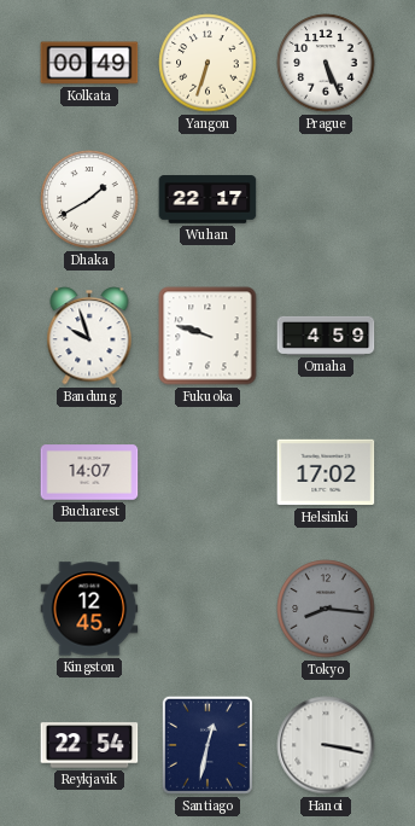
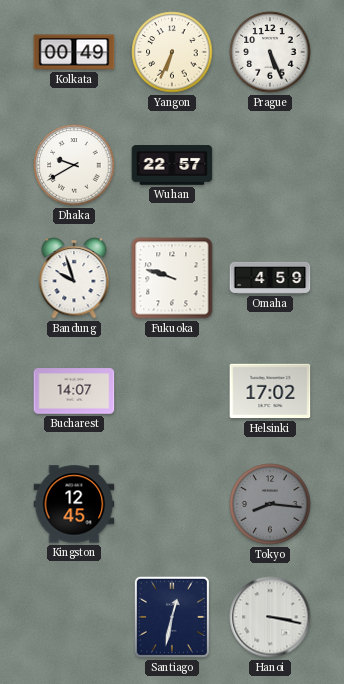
Yangon: 6:33 -> 6:34 (172, 52)
Dhaka: 1:40 -> 9:40 (74, 165)
Wuhan: 22:17 -> 22:57 (172, 165)
Reykjavik: 22:54 -> none (89, 745)
